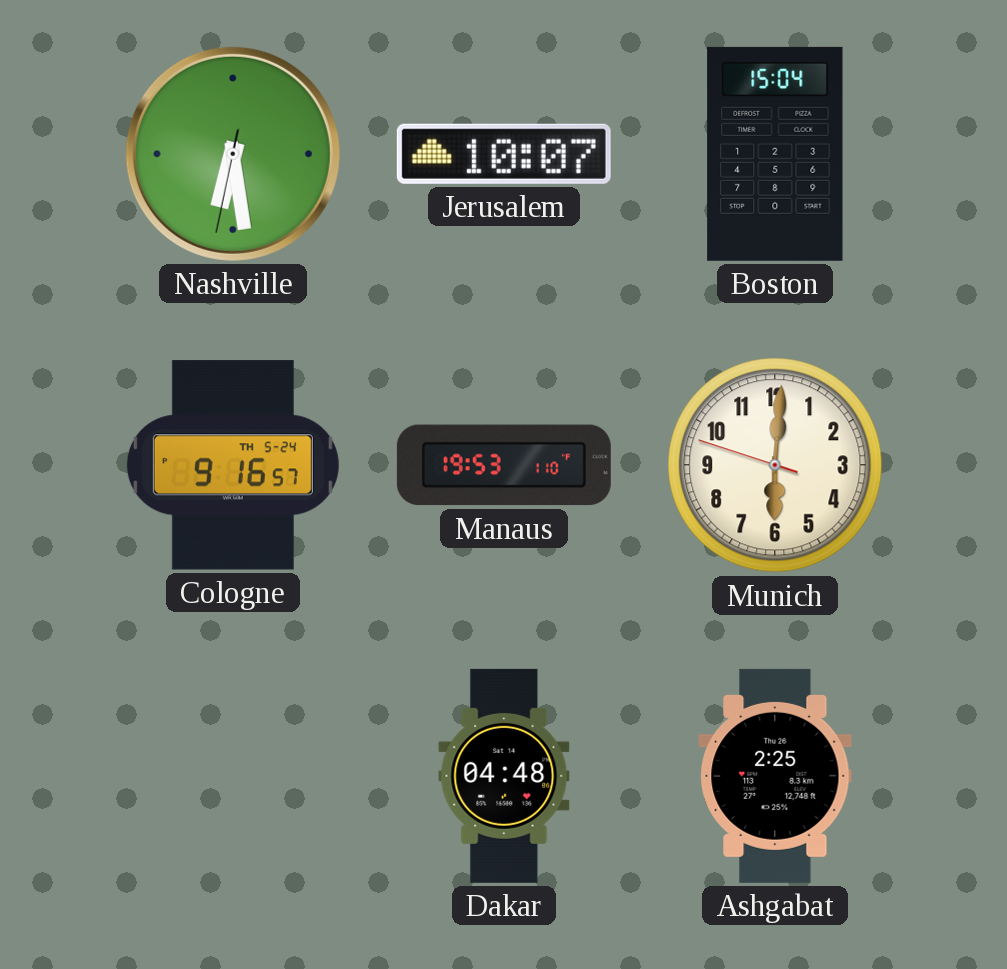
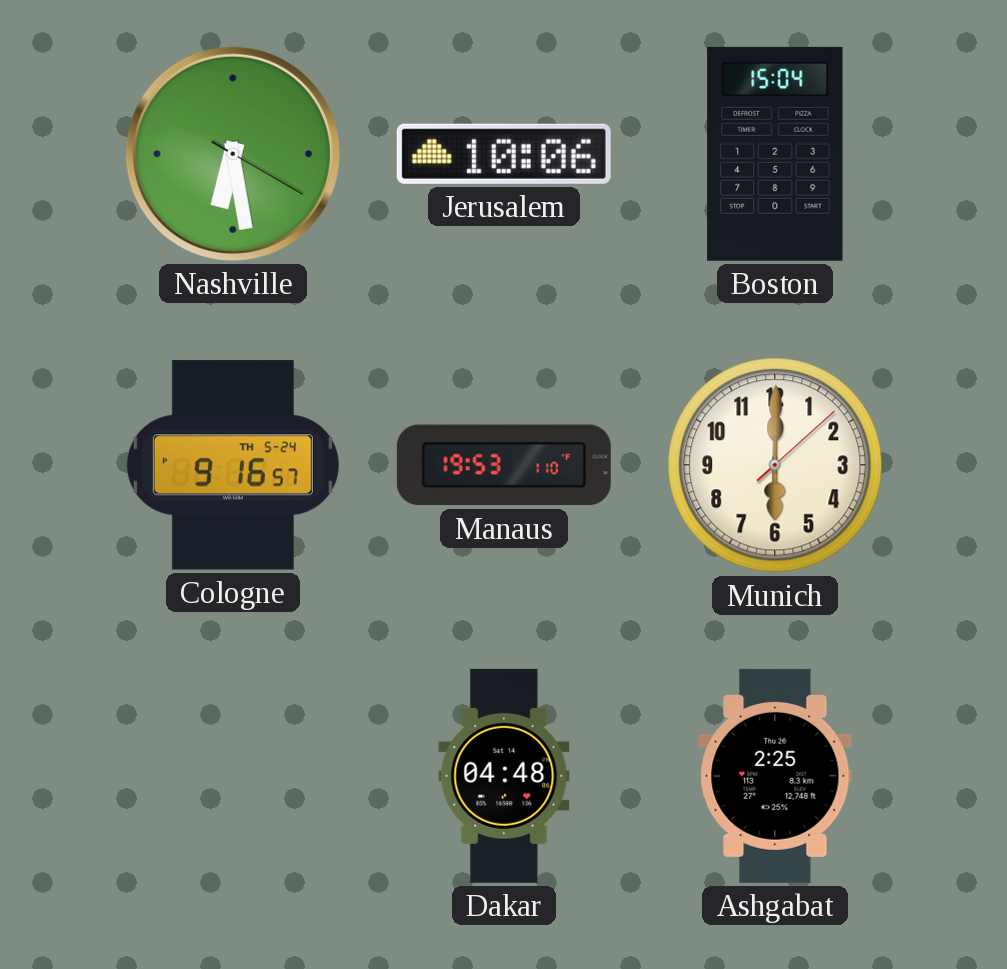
Nashville: 6:28:32 -> 6:28:20 (233, 154)
Jerusalem: 10:07 -> 10:06 (504, 154)
Munich: 6:00:48 -> 6:00:08 (775, 465)
